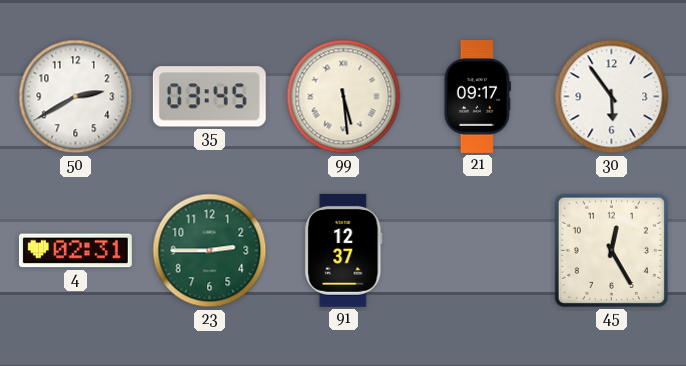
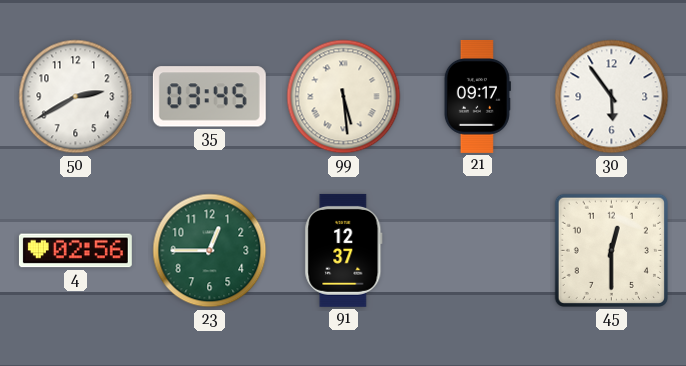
4: 02:31 -> 02:56 (75, 251)
23: 2:45 -> 12:45 (210, 251)
45: 12:25 -> 12:30 (611, 250)
